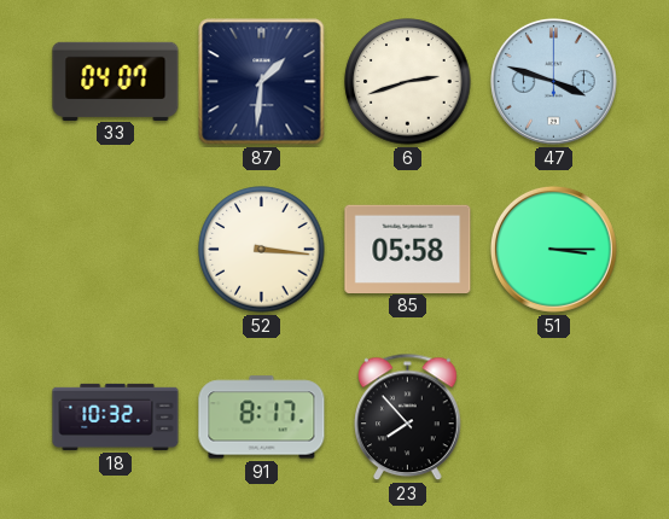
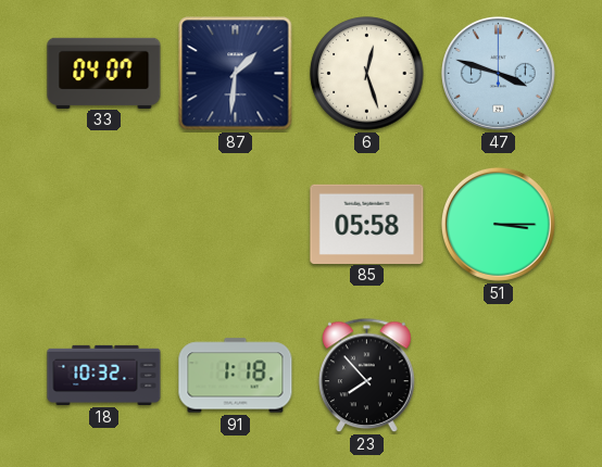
6: 2:42 -> 12:27 (367, 74)
52: 3:16 -> none (262, 250)
91: 8:17 -> 1:18 (236, 376)
